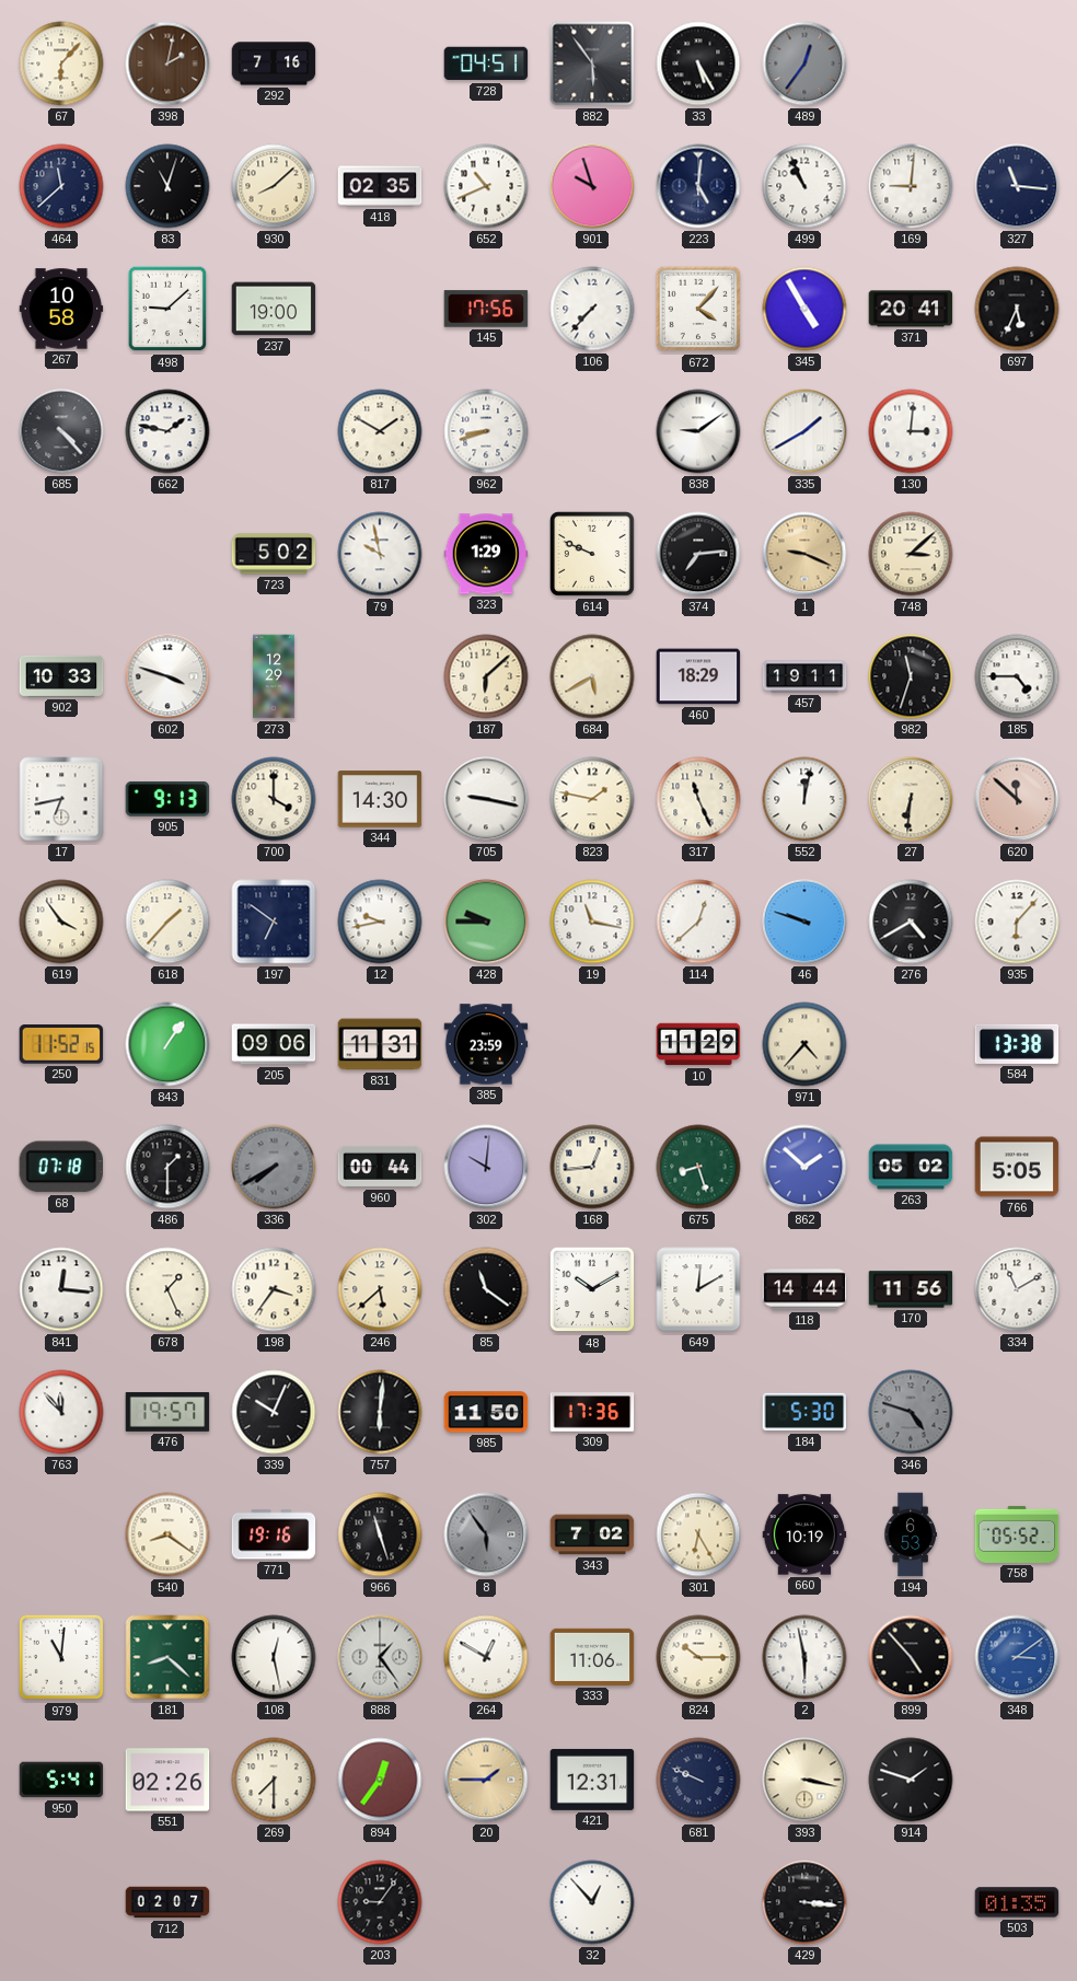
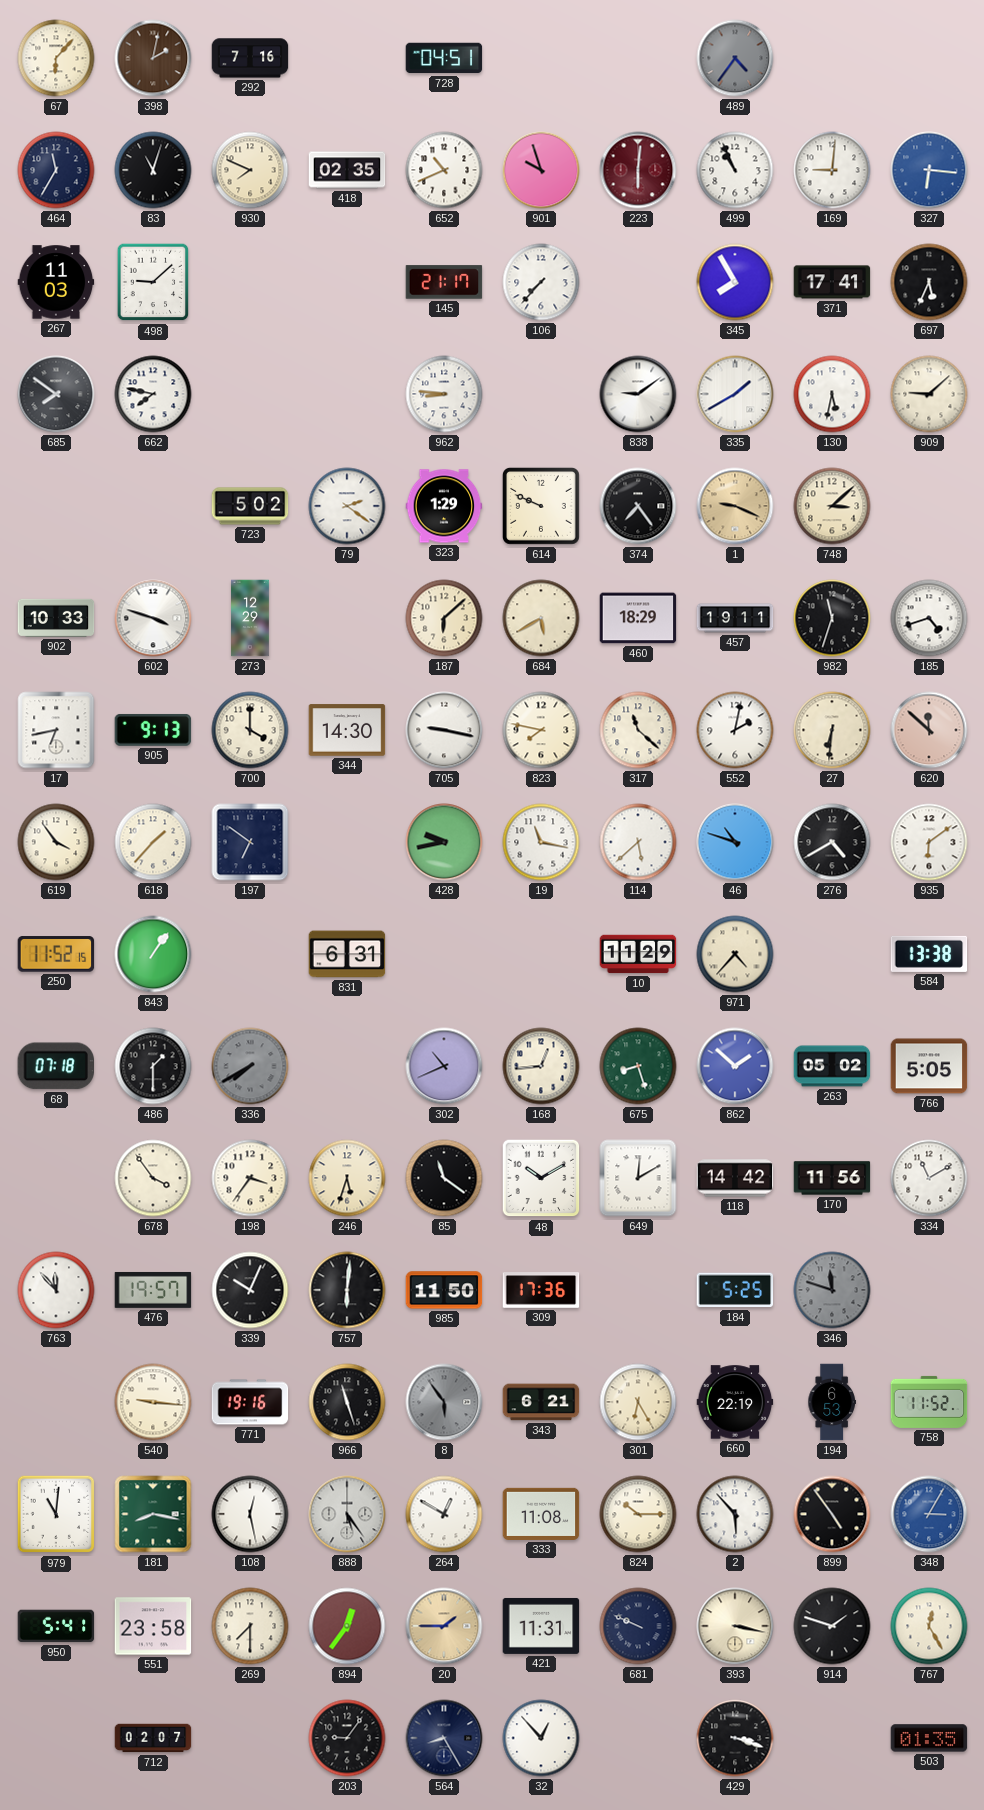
882: 5:54 -> none (592, 63)
33: 5:25 -> none (698, 63)
489: 12:36 -> 4:36 (735, 58)
464: 11:38 -> 11:35 (56, 170)
930: 8:08 -> 7:49 (250, 170)
223: 5:01 -> 6:01 (638, 170)
223 dial: navy -> burgundy (638, 170)
327: 11:16 -> 6:16 (929, 170)
327 dial: navy -> blue (929, 170)
267: 10:58 -> 11:03 (56, 282)
237: 19:00 -> none (274, 309)
145: 17:56 -> 21:17 (444, 282)
672: 4:07 -> none (698, 309)
345: 4:55 -> 7:55 (735, 282)
371: 20:41 -> 17:41 (832, 282)
685: 4:23 -> 7:51 (56, 394)
662: 1:47 -> 7:47 (153, 394)
817: 1:50 -> none (380, 431)
962: 8:42 -> 8:46 (444, 394)
130: 3:01 -> 5:32 (832, 394)
909: none -> 9:08 (929, 394)
79: 9:58 -> 2:21 (347, 506)
374: 7:14 -> 7:24 (638, 506)
185: 4:45 -> 4:42 (929, 618)
823: 1:47 -> 7:47 (541, 730)
317: 11:26 -> 11:22 (638, 730)
552: 12:02 -> 2:02 (735, 730)
12: 9:43 -> none (380, 922)
428: 9:45 -> 9:43 (444, 842)
114: 12:38 -> 5:38 (638, 842)
46: 9:48 -> 10:48 (735, 842)
935: 6:07 -> 6:09 (929, 842)
205: 09:06 -> none (274, 1044)
831: 11:31 -> 6:31 (347, 954)
385: 23:59 -> none (486, 1044)
960: 00:44 -> none (380, 1167)
302: 10:01 -> 10:41 (444, 1066)
841: 12:16 -> none (61, 1289)
678: 1:26 -> 3:54 (153, 1178)
246: 5:38 -> 5:33 (347, 1178)
118: 14:44 -> 14:42 (735, 1178)
184: 5:30 -> 5:25 (735, 1290)
346: 4:48 -> 11:48 (832, 1290)
540: 8:21 -> 9:16 (153, 1402)
343: 7:02 -> 6:21 (541, 1402)
660: 10:19 -> 22:19 (735, 1402)
758: 05:52 -> 11:52 (929, 1402)
181: 8:22 -> 8:17 (153, 1514)
888: 1:24 -> 5:24 (347, 1514)
333: 11:06 -> 11:08 (541, 1514)
2: 5:58 -> 5:53 (735, 1514)
899: 4:53 -> 4:54 (832, 1514)
348: 3:09 -> 3:05 (929, 1514)
551: 02:26 -> 23:58 (153, 1626)
421: 12:31 -> 11:31 (541, 1626)
767: none -> 12:25 (929, 1626)
564: none -> 8:25 (444, 1738)
429: 3:16 -> 3:18 (735, 1738)
